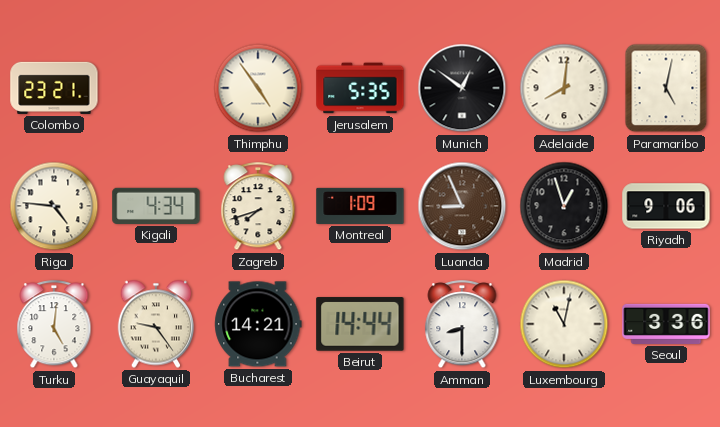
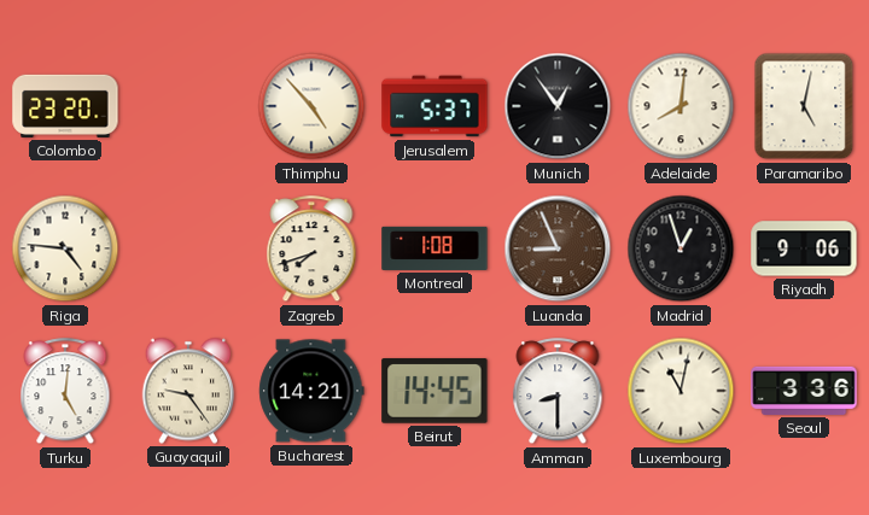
Colombo: 23:21 -> 23:20 (65, 106)
Thimphu: 4:54 -> 4:53 (311, 106)
Jerusalem: 5:35 -> 5:37 (434, 106)
Munich: 12:51 -> 12:54 (558, 106)
Kigali: 4:34 -> none (156, 206)
Montreal: 1:09 -> 1:08 (434, 248)
Beirut: 14:44 -> 14:45 (434, 391)
